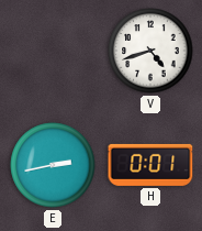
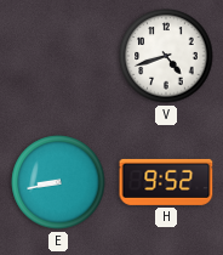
E: 2:43 -> 8:43 (58, 182)
H: 0:01 -> 9:52 (166, 182)
